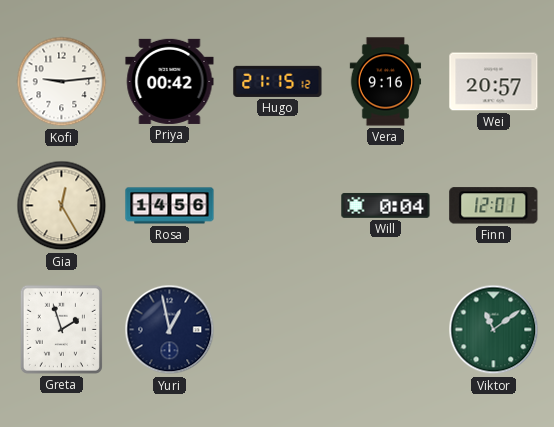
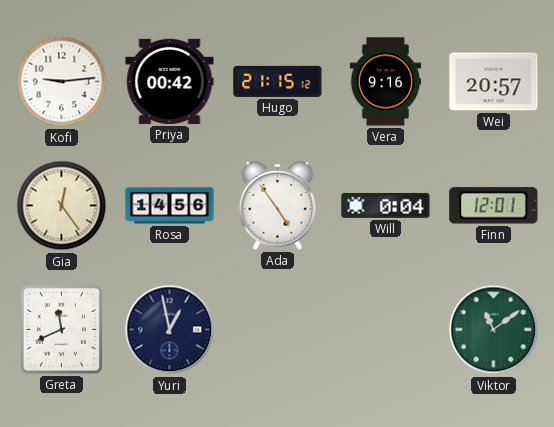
Gia: 12:25 -> 12:24 (62, 206)
Ada: none -> 4:54 (278, 206)
Greta: 1:57 -> 11:41 (61, 329)
